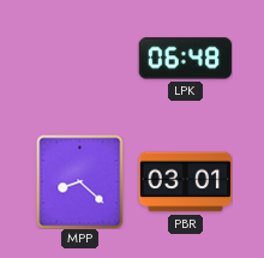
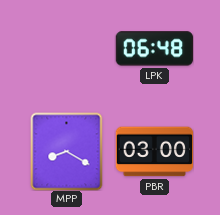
MPP: 8:22 -> 8:20 (67, 151)
PBR: 03:01 -> 03:00 (154, 152)
